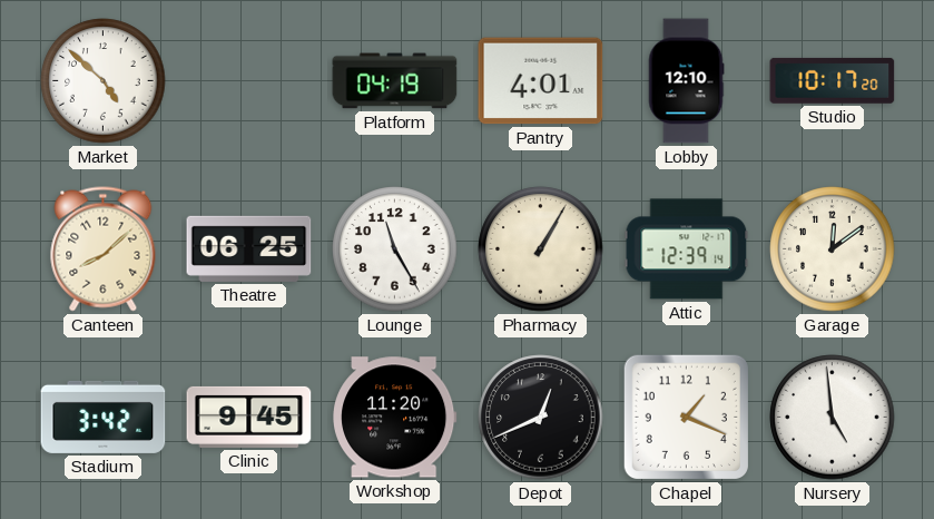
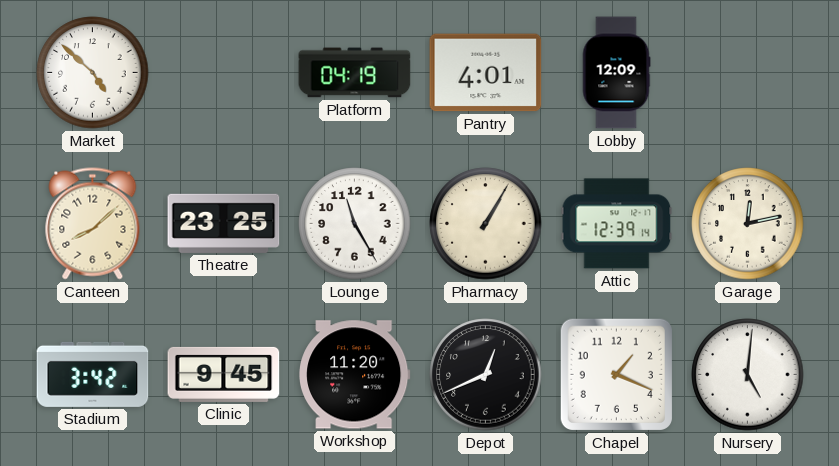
Lobby: 12:10 -> 12:09 (616, 73)
Studio: 10:17 -> none (833, 80)
Theatre: 06:25 -> 23:25 (224, 223)
Garage: 12:09 -> 12:13 (748, 224)
Nursery: 4:59 -> 5:01 (748, 375)
